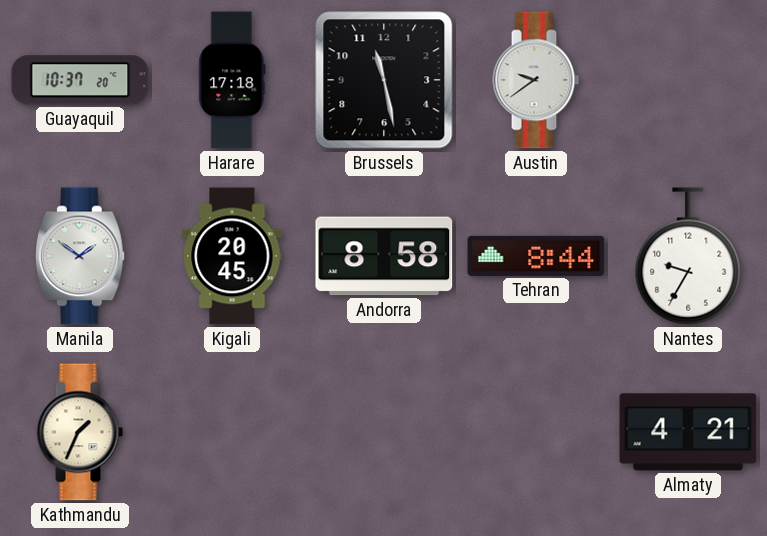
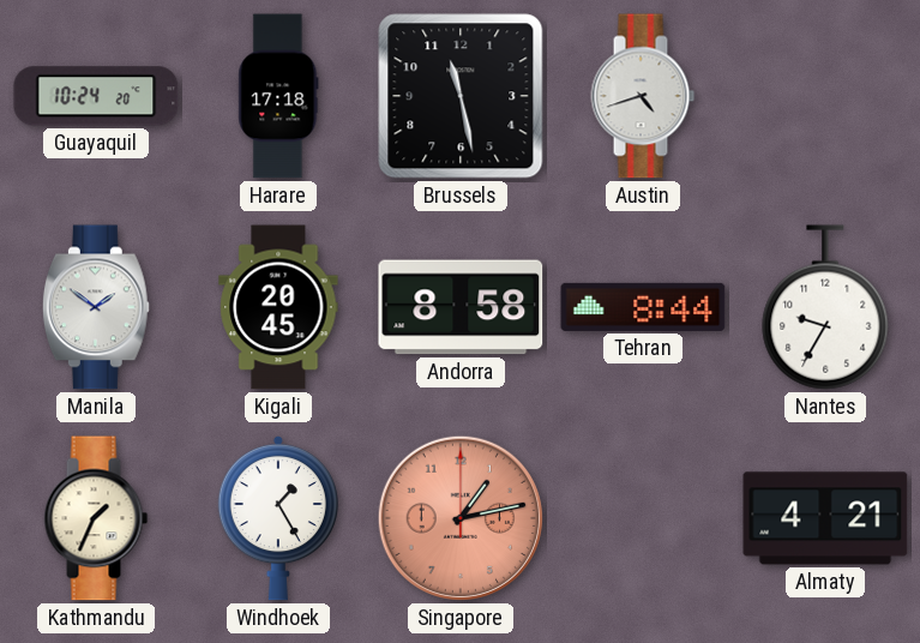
Guayaquil: 10:37 -> 10:24 (96, 96)
Austin: 9:39 -> 4:42 (643, 96)
Windhoek: none -> 1:25 (278, 518)
Singapore: none -> 1:13 (461, 518)
